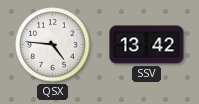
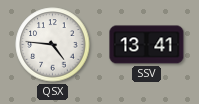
SSV: 13:42 -> 13:41 (147, 45)
